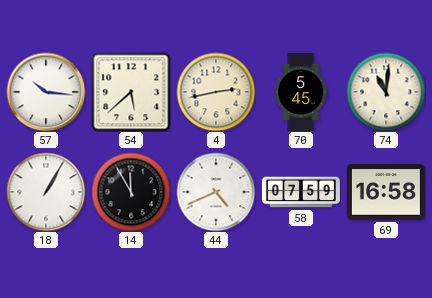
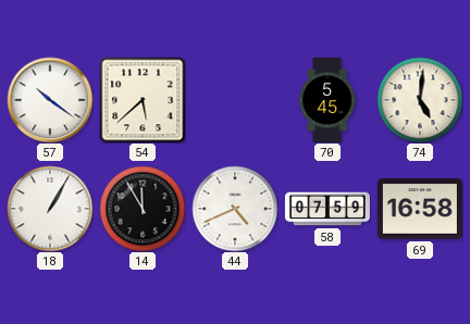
57: 10:16 -> 10:21 (50, 100)
4: 2:43 -> none (216, 92)
74: 11:01 -> 5:01 (420, 100)
